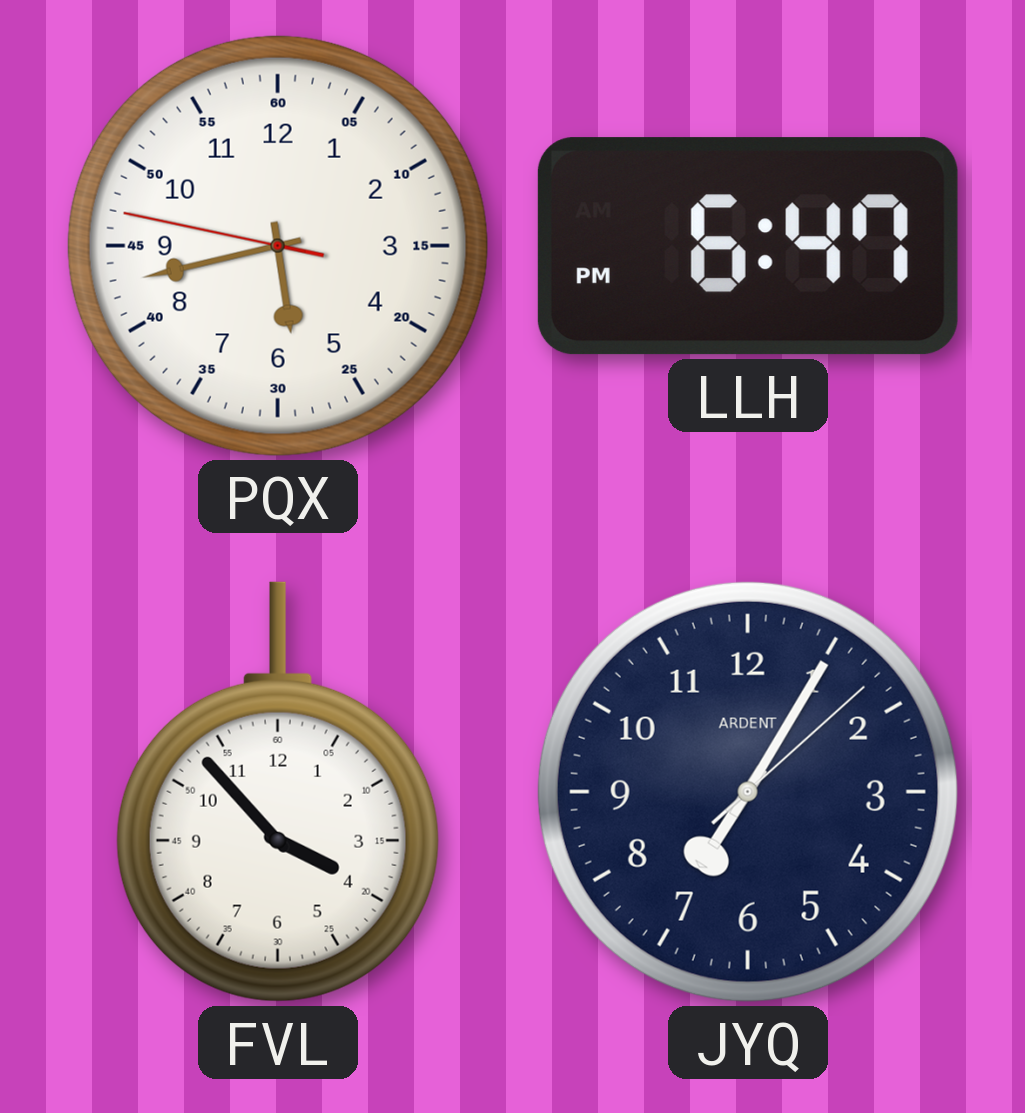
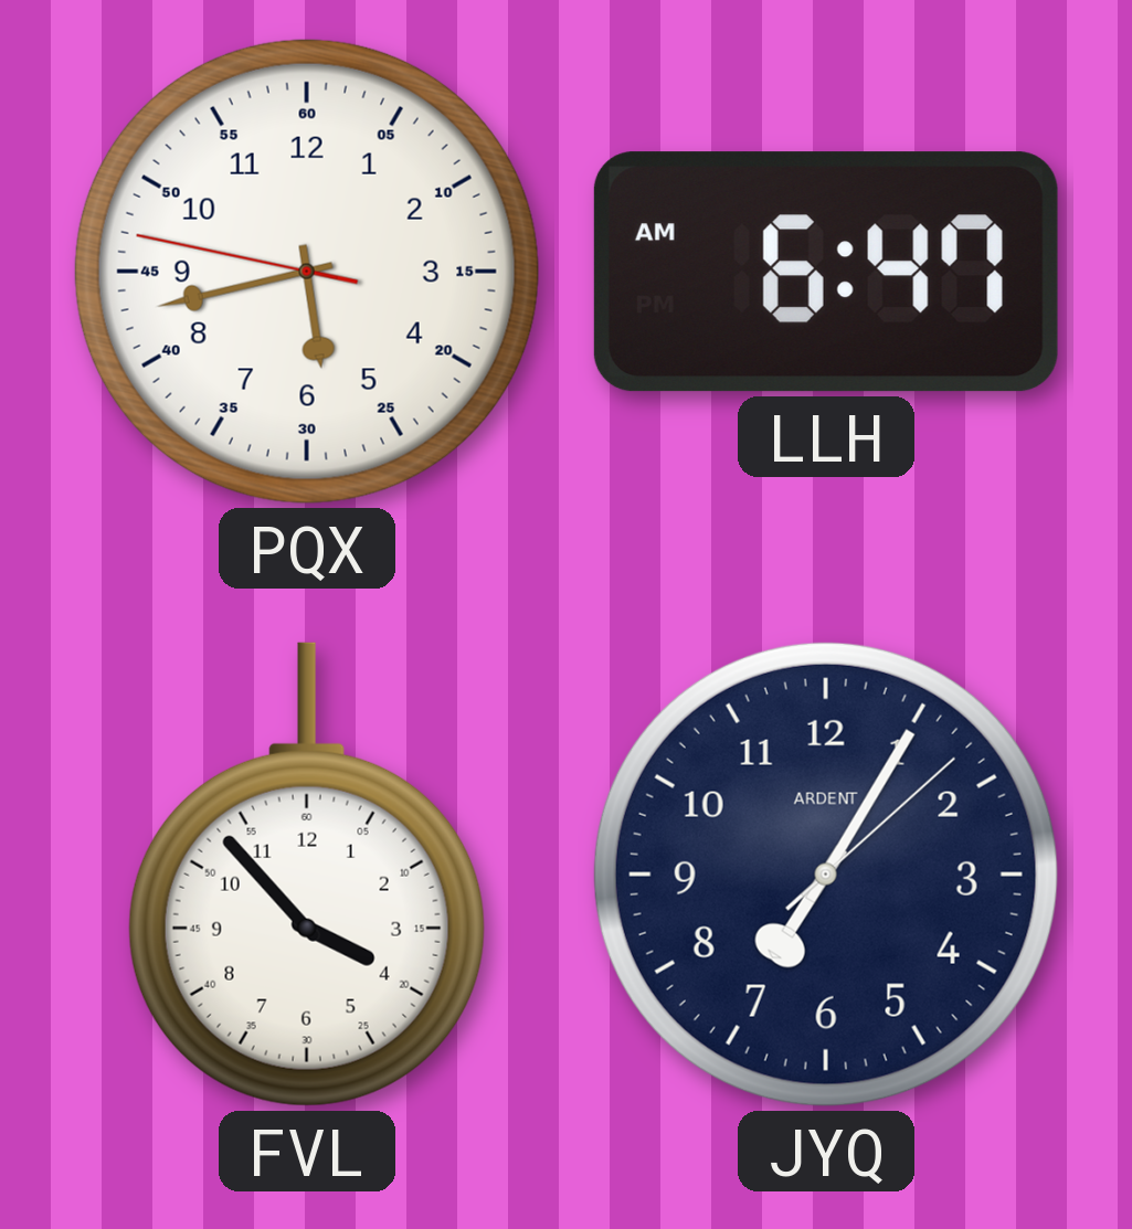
LLH: 6:47 PM -> 6:47 AM (826, 272)
